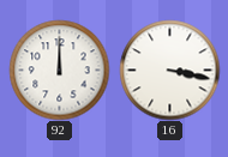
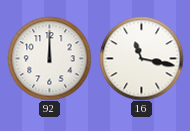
16: 3:17 -> 11:17 (141, 58)
